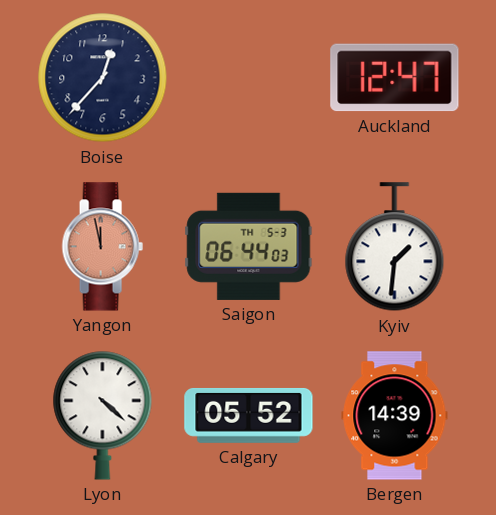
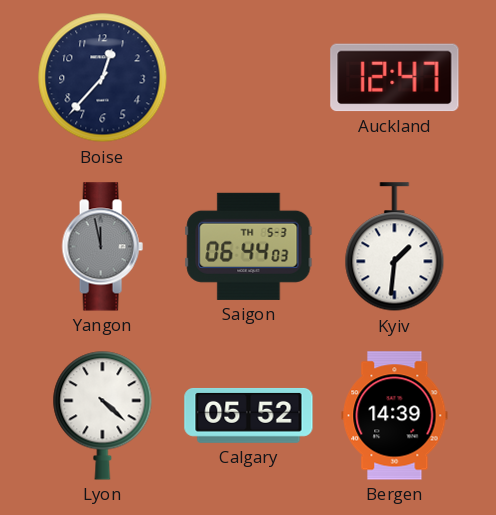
Yangon dial: salmon -> grey (102, 247)
